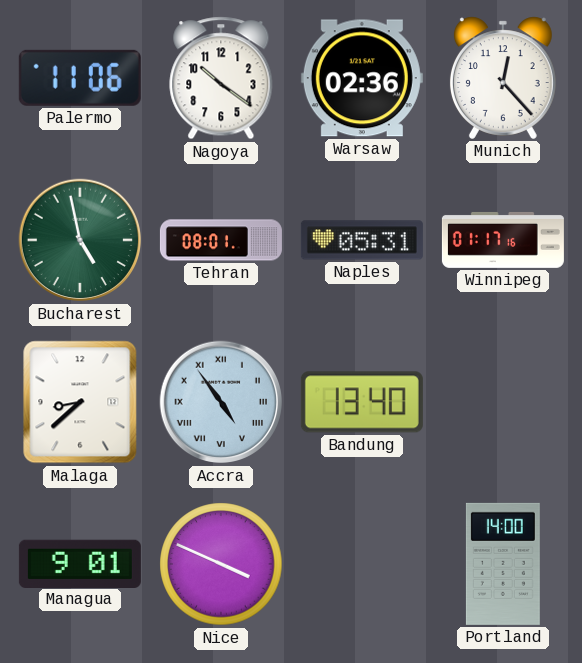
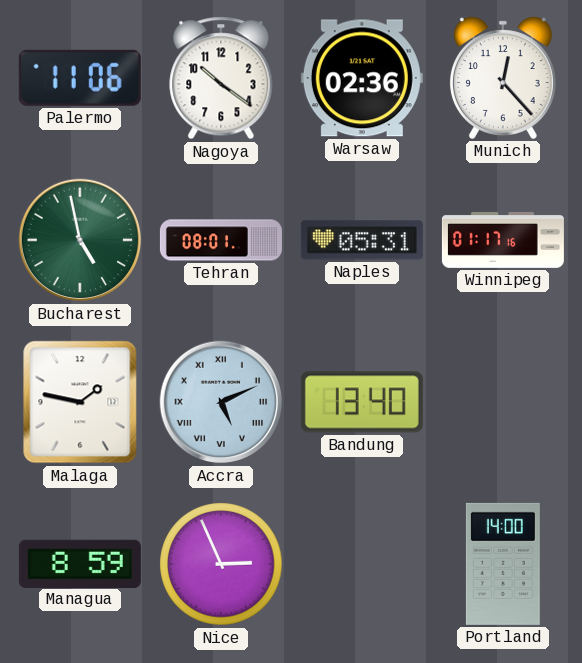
Malaga: 8:38 -> 1:47 (80, 402)
Accra: 4:54 -> 5:11 (221, 402)
Managua: 9:01 -> 8:59 (80, 563)
Nice: 3:49 -> 2:56 (221, 564)
